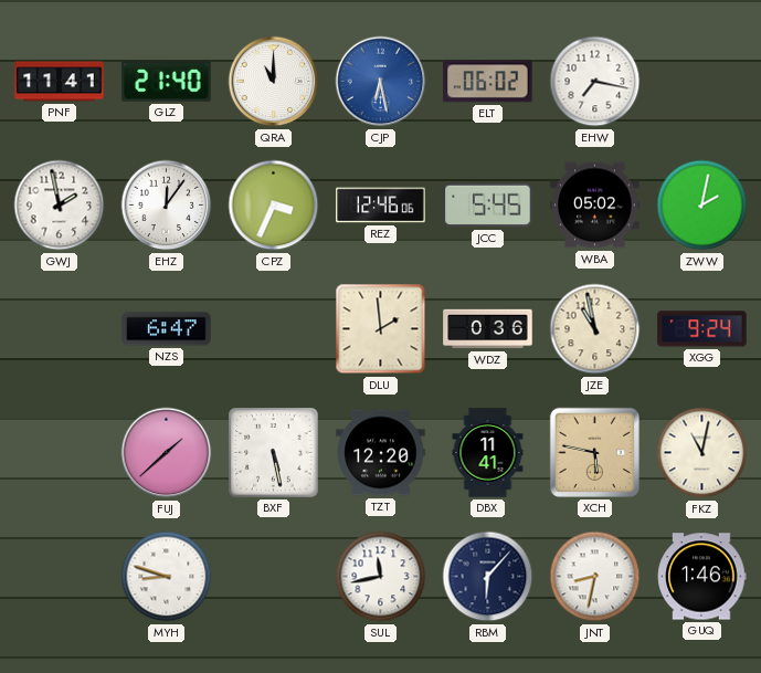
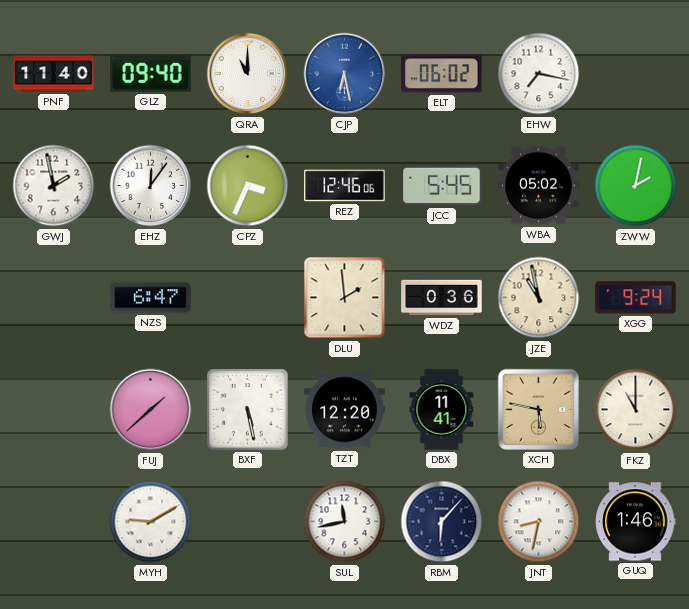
PNF: 11:41 -> 11:40 (54, 74)
GLZ: 21:40 -> 09:40 (151, 74)
FKZ: 11:02 -> 11:00 (636, 410)
MYH: 8:48 -> 9:10 (151, 522)
